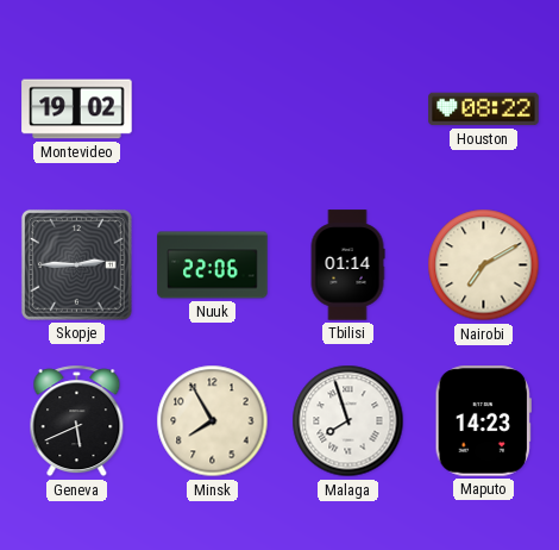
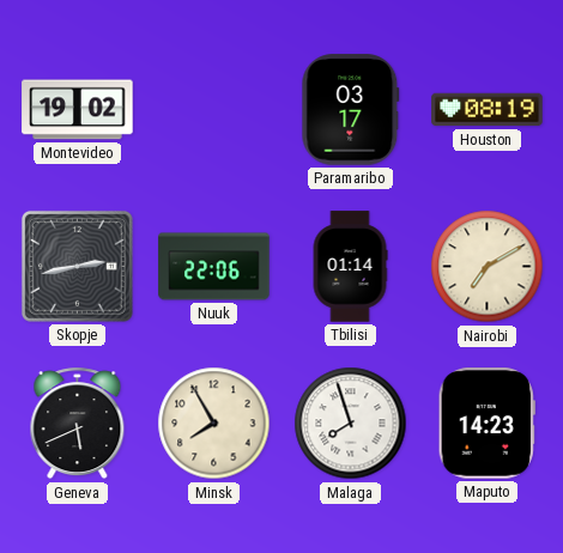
Paramaribo: none -> 03:17 (351, 110)
Houston: 08:22 -> 08:19 (488, 110)
Skopje: 2:45 -> 2:43 (77, 266)
